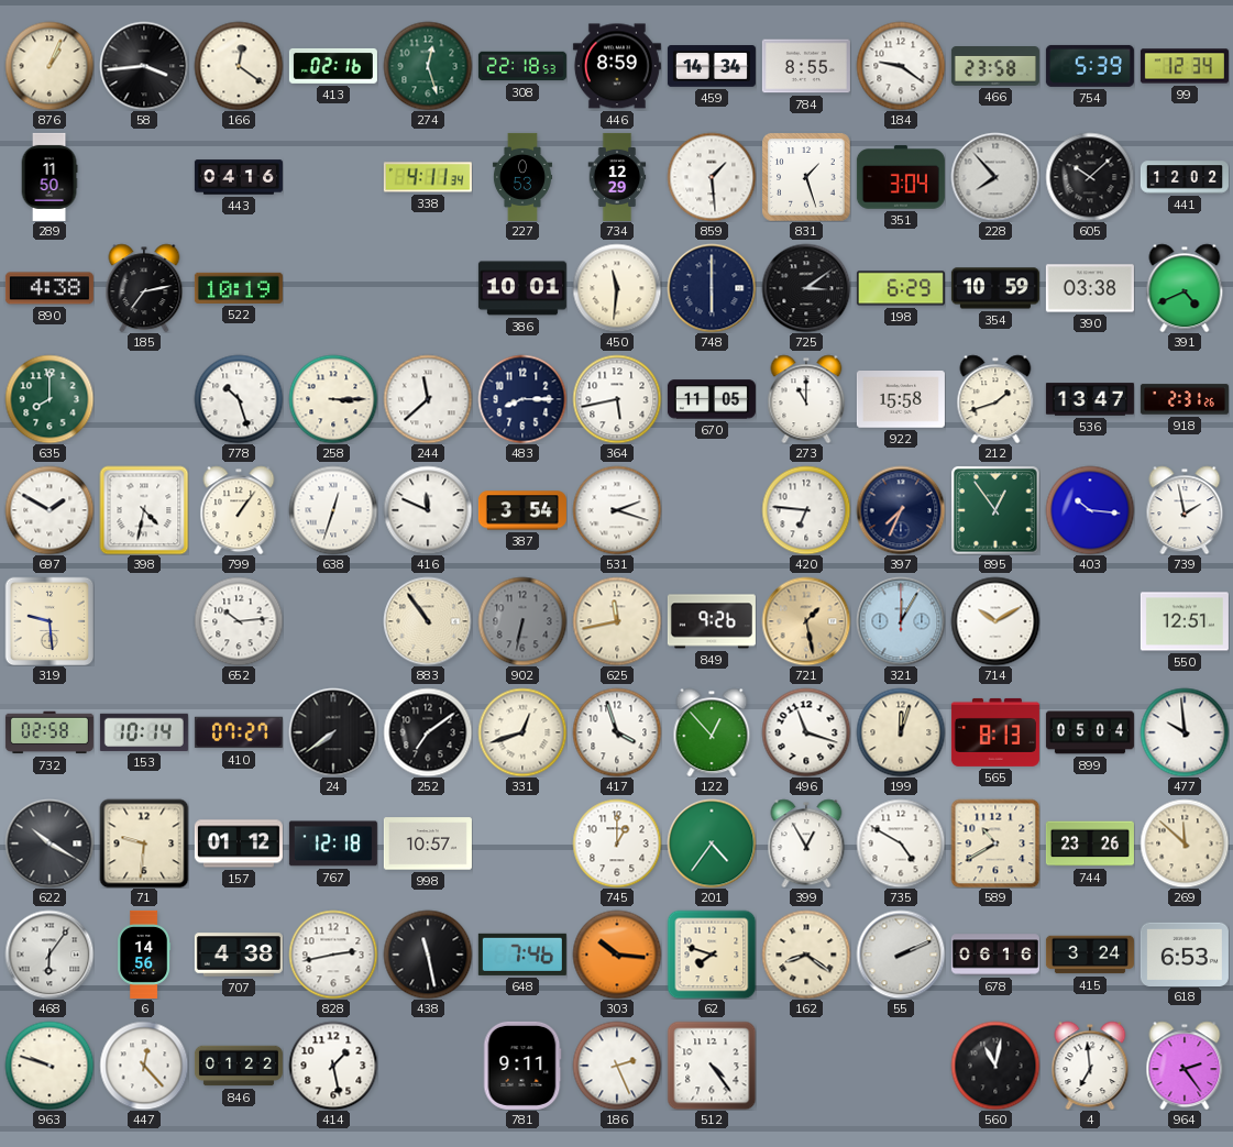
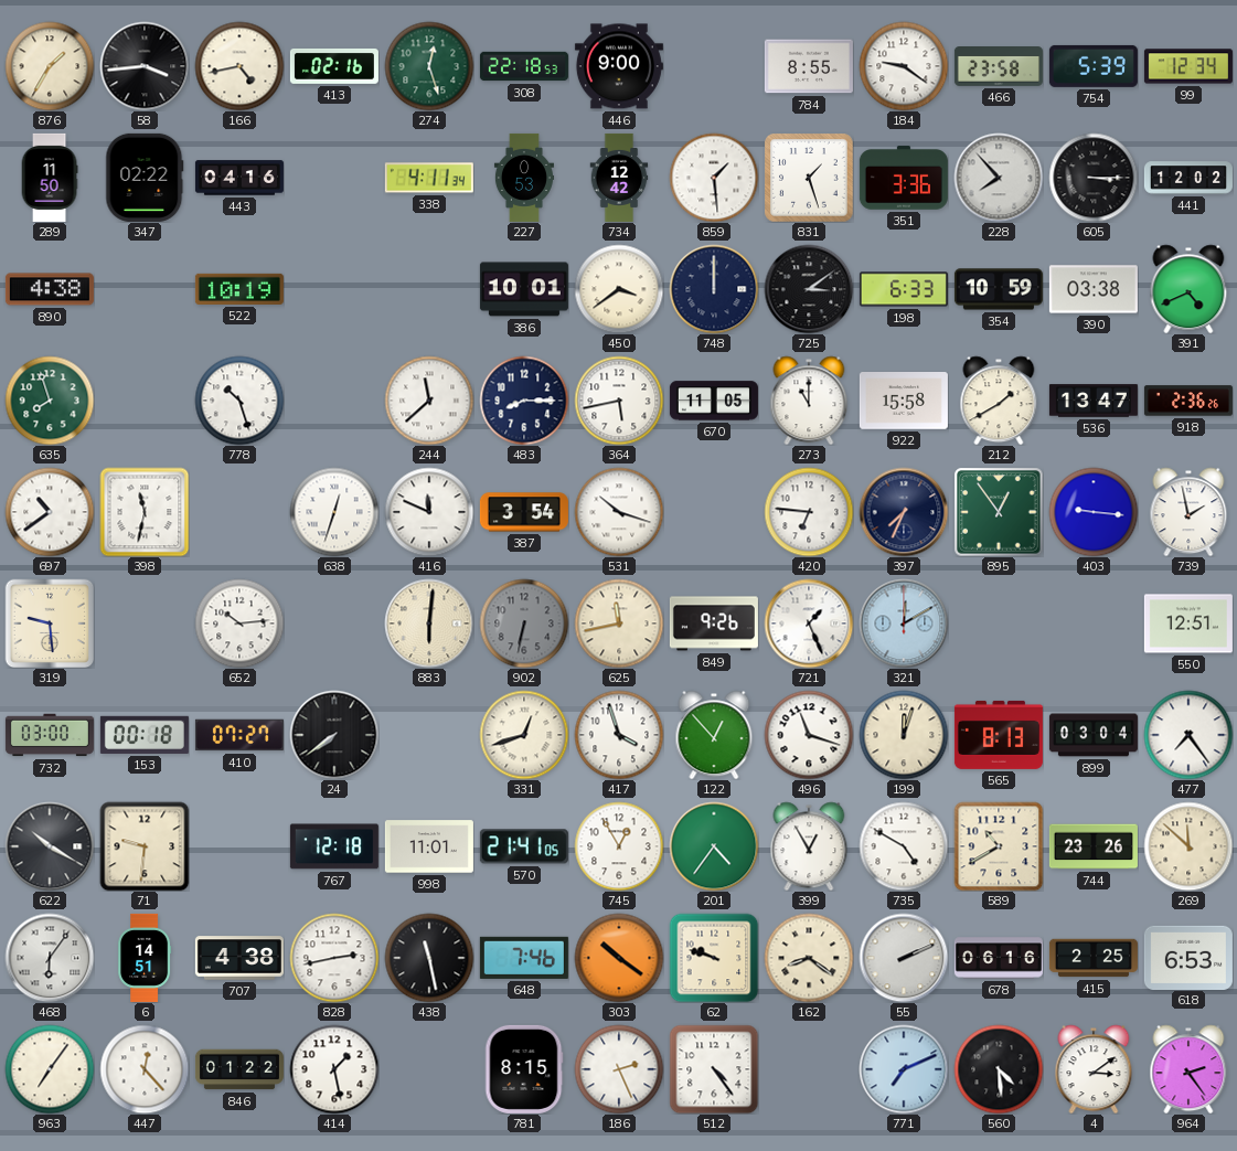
876: 1:04 -> 1:35 (50, 66)
166: 12:21 -> 4:43 (239, 66)
446: 8:59 -> 9:00 (619, 66)
459: 14:34 -> none (712, 66)
347: none -> 02:22 (145, 178)
734: 12:29 -> 12:42 (619, 178)
351: 3:04 -> 3:36 (904, 178)
605: 10:08 -> 3:15 (1094, 178)
185: 7:13 -> none (144, 288)
450: 11:31 -> 3:39 (619, 289)
748: 6:00 -> 12:00 (714, 289)
198: 6:29 -> 6:33 (904, 289)
635: 8:00 -> 7:57 (50, 401)
258: 3:15 -> none (333, 399)
212: 1:42 -> 1:40 (999, 401)
918: 2:31 -> 2:36 (1188, 401)
697: 1:50 -> 10:39 (50, 512)
398: 4:32 -> 11:32 (145, 512)
799: 1:06 -> none (239, 510)
531: 2:18 -> 10:18 (619, 512)
403: 10:16 -> 9:16 (1094, 512)
883: 10:54 -> 6:01 (429, 624)
721: 1:28 -> 1:26 (809, 624)
721 dial: champagne -> white (809, 624)
321: 12:05 -> 12:10 (904, 624)
714: 10:10 -> none (995, 621)
732: 02:58 -> 03:00 (50, 735)
153: 10:14 -> 00:18 (145, 735)
252: 7:09 -> none (428, 732)
899: 05:04 -> 03:04 (1094, 735)
477: 9:59 -> 7:24 (1188, 735)
157: 01:12 -> none (239, 843)
998: 10:57 -> 11:01 (429, 846)
570: none -> 21:41 (524, 846)
745: 1:00 -> 12:55 (619, 846)
6: 14:56 -> 14:51 (145, 958)
303: 10:16 -> 10:21 (619, 958)
62: 7:48 -> 9:48 (714, 958)
415: 3:24 -> 2:25 (1094, 958)
963: 9:48 -> 7:06 (50, 1069)
781: 9:11 -> 8:15 (524, 1069)
771: none -> 7:11 (904, 1069)
560: 11:02 -> 4:29 (999, 1069)
4: 6:59 -> 3:09 (1094, 1069)
